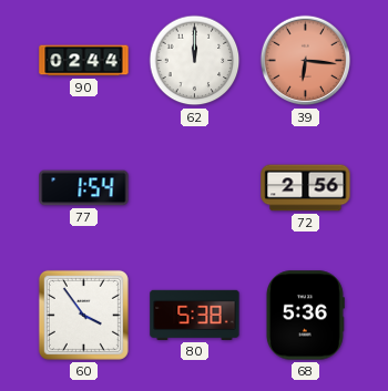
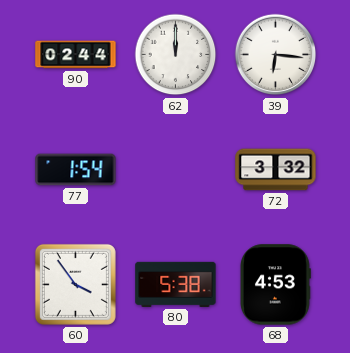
39 dial: salmon -> white (276, 55)
72: 2:56 -> 3:32 (276, 170)
68: 5:36 -> 4:53 (275, 285)
